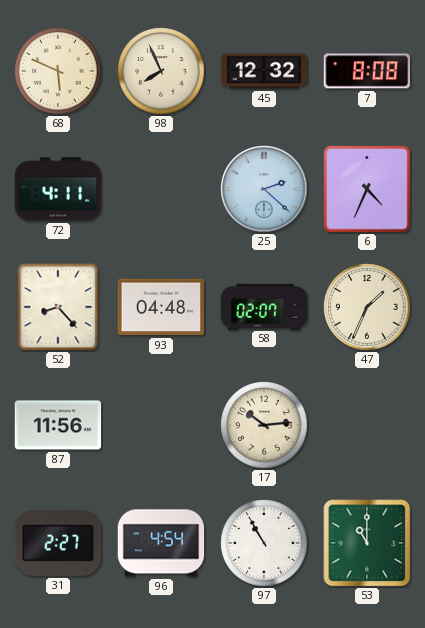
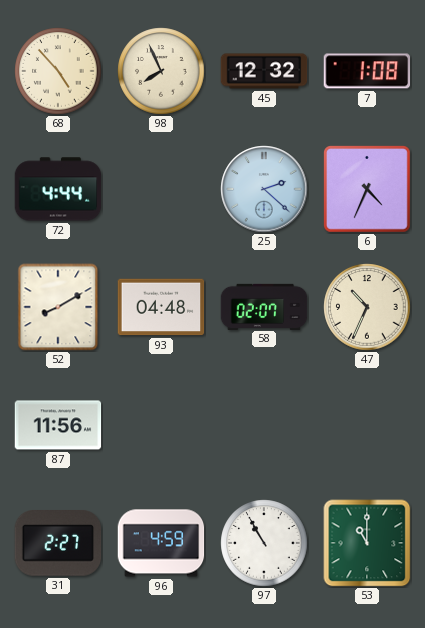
68: 5:49 -> 4:53 (58, 71)
7: 8:08 -> 1:08 (367, 71)
72: 4:11 -> 4:44 (58, 189)
52: 8:23 -> 8:10 (58, 307)
47: 1:34 -> 10:34 (367, 307)
17: 10:14 -> none (264, 425)
96: 4:54 -> 4:59 (161, 543)
